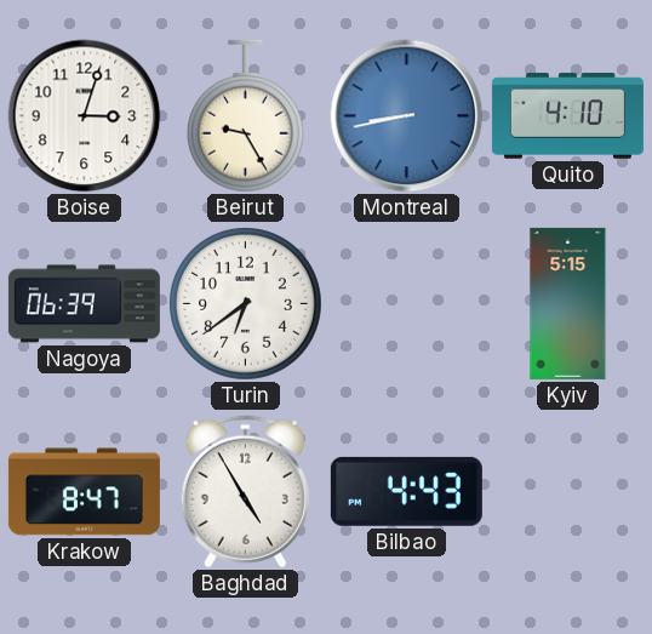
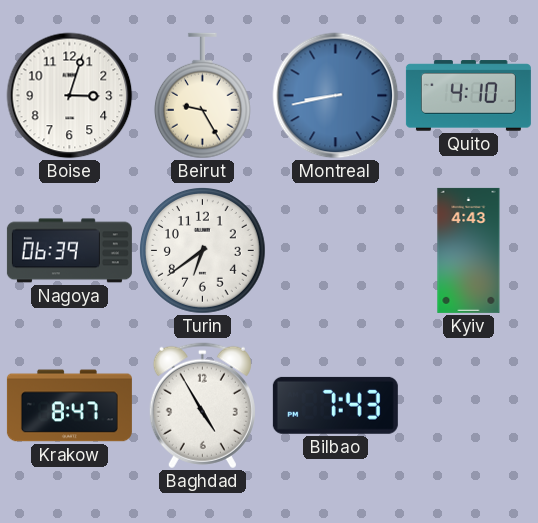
Kyiv: 5:15 -> 4:43 (469, 250)
Bilbao: 4:43 -> 7:43 (335, 405)
